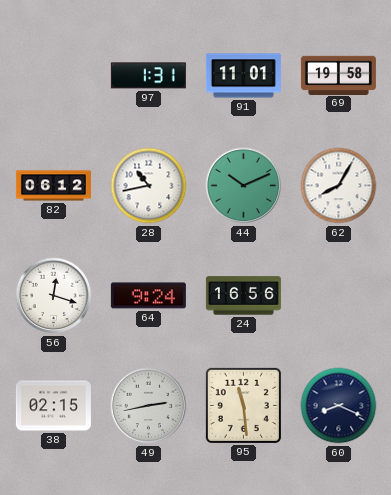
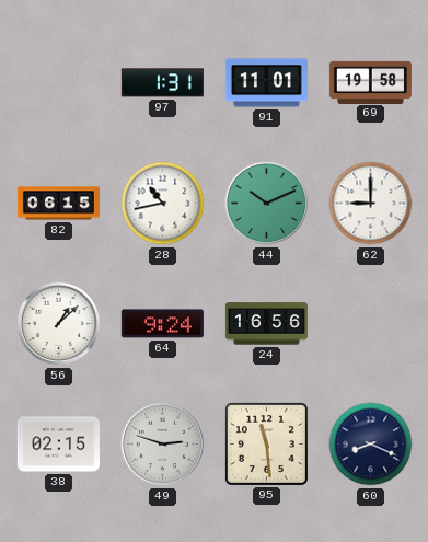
82: 06:12 -> 06:15 (58, 204)
62: 8:05 -> 9:00 (371, 204)
56: 12:18 -> 1:08 (59, 324)
49: 2:43 -> 2:48 (163, 445)
